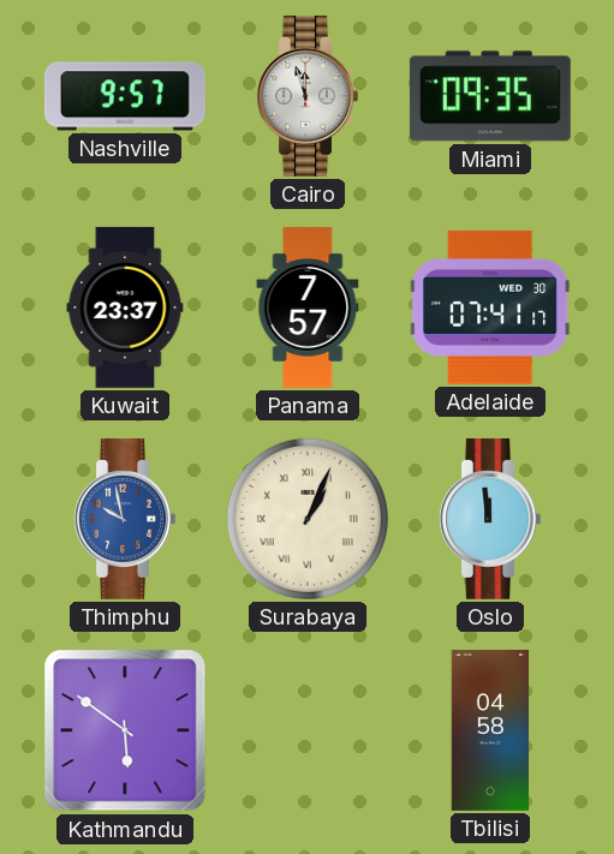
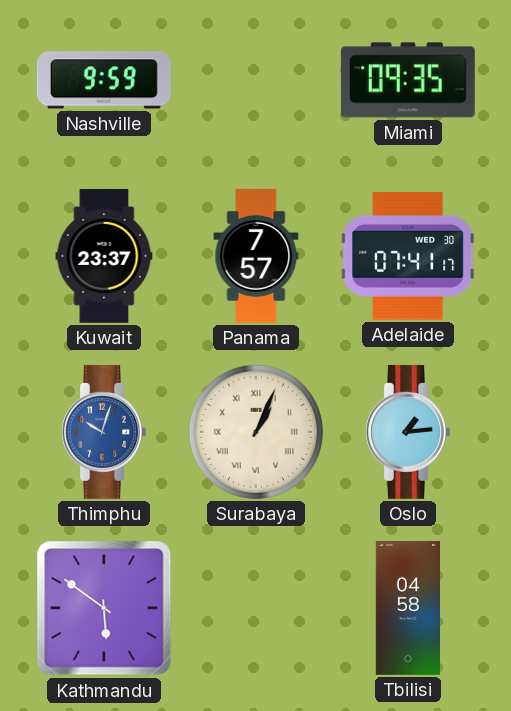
Nashville: 9:57 -> 9:59 (104, 80)
Cairo: 11:57 -> none (308, 96)
Thimphu: 9:58 -> 10:03 (104, 432)
Oslo: 11:59 -> 1:14 (408, 432)
